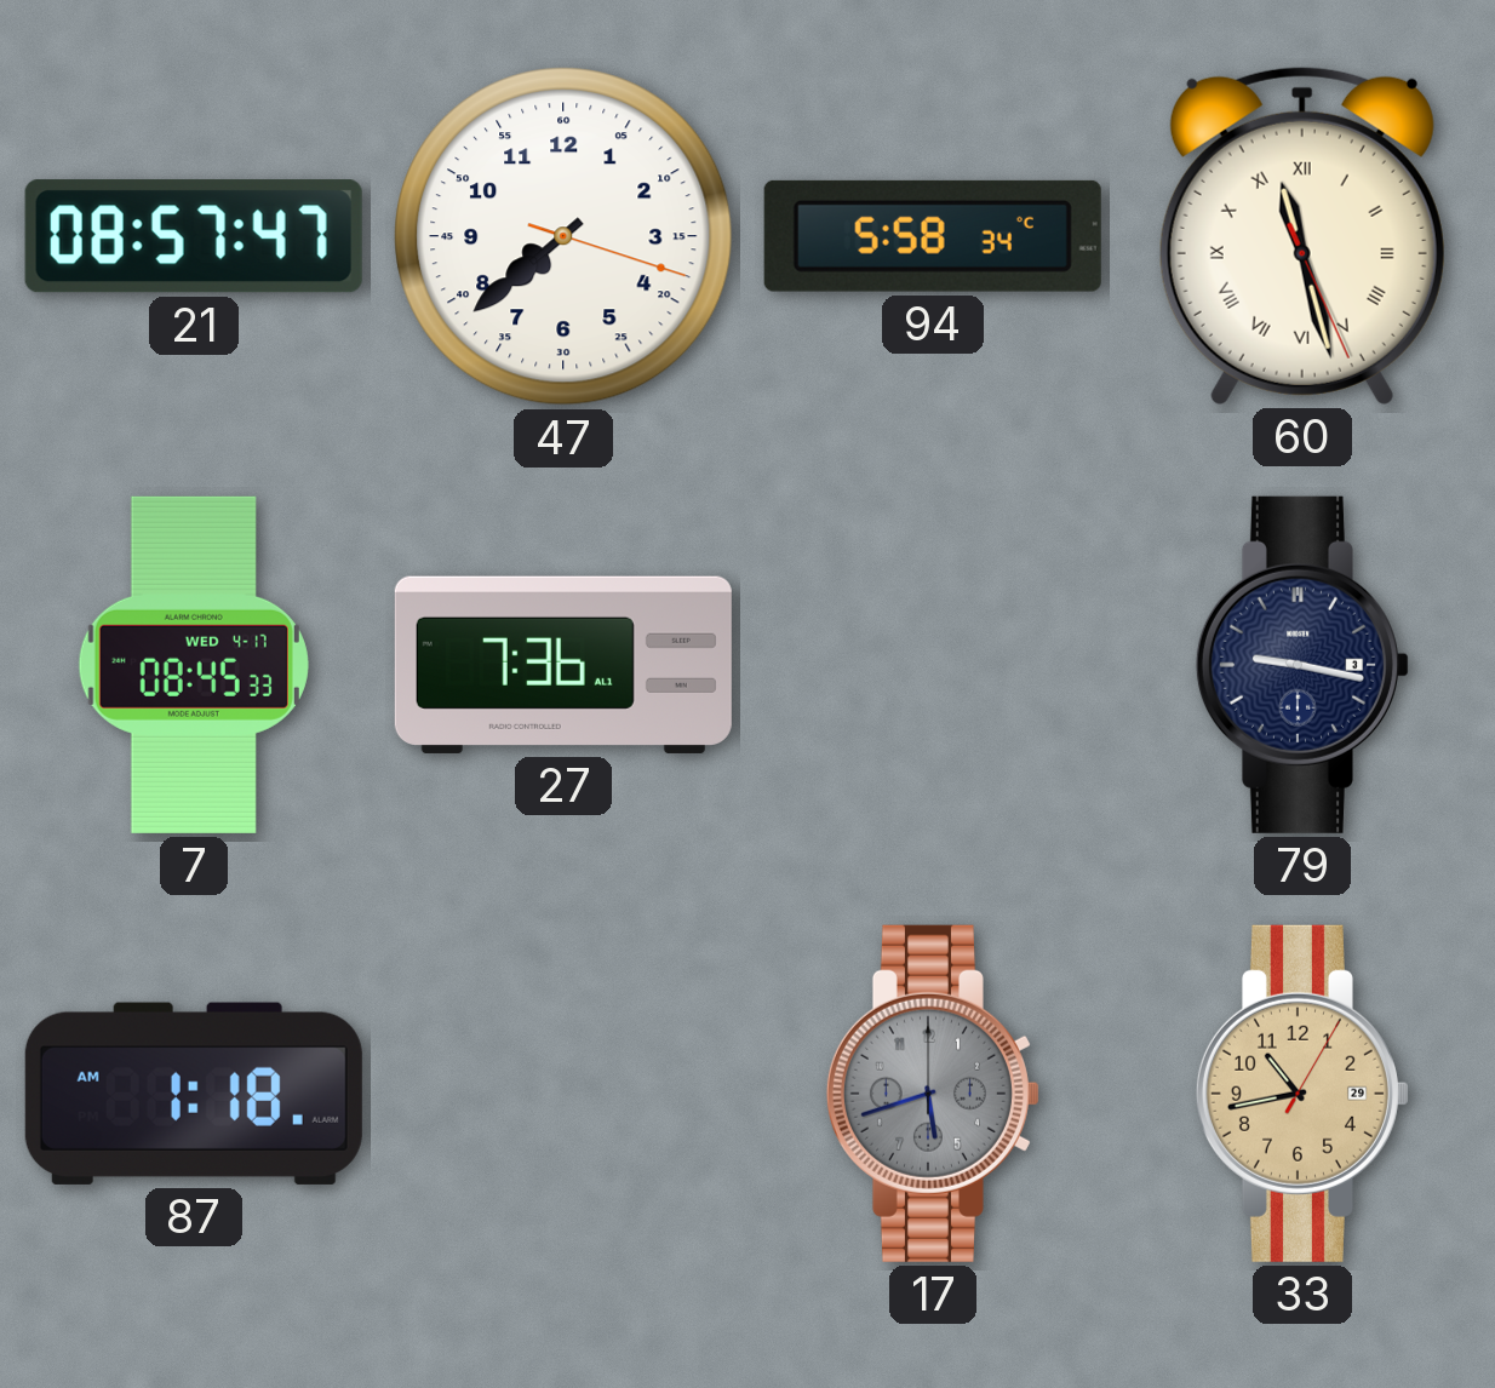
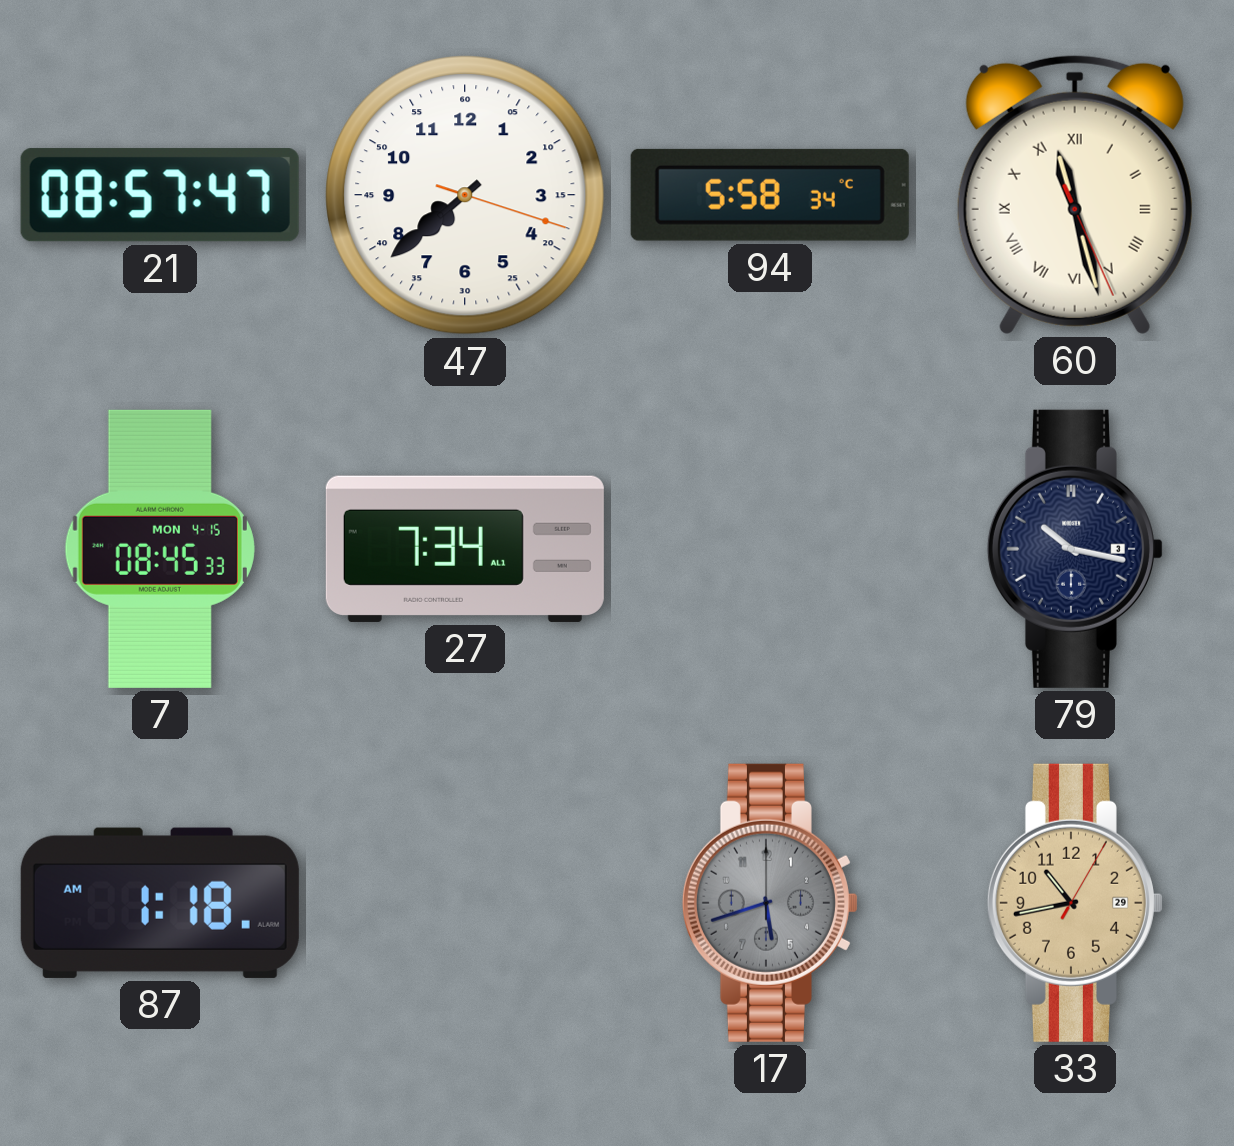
7 date: WED 4-17 -> MON 4-15 (160, 549)
27: 7:36 -> 7:34 (465, 549)
79: 9:17 -> 10:17 (1075, 549)
